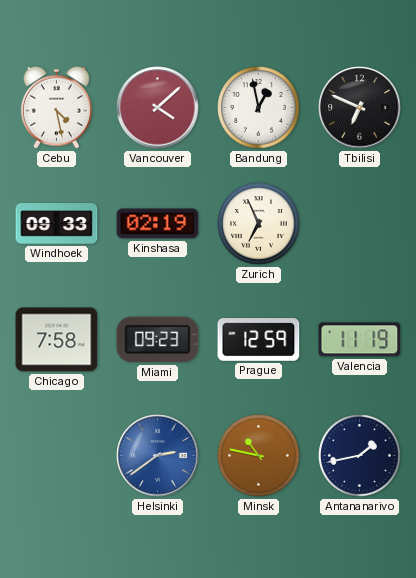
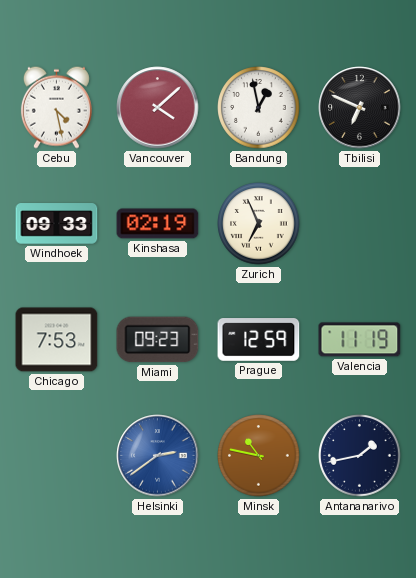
Chicago: 7:58 -> 7:53 (57, 340)
